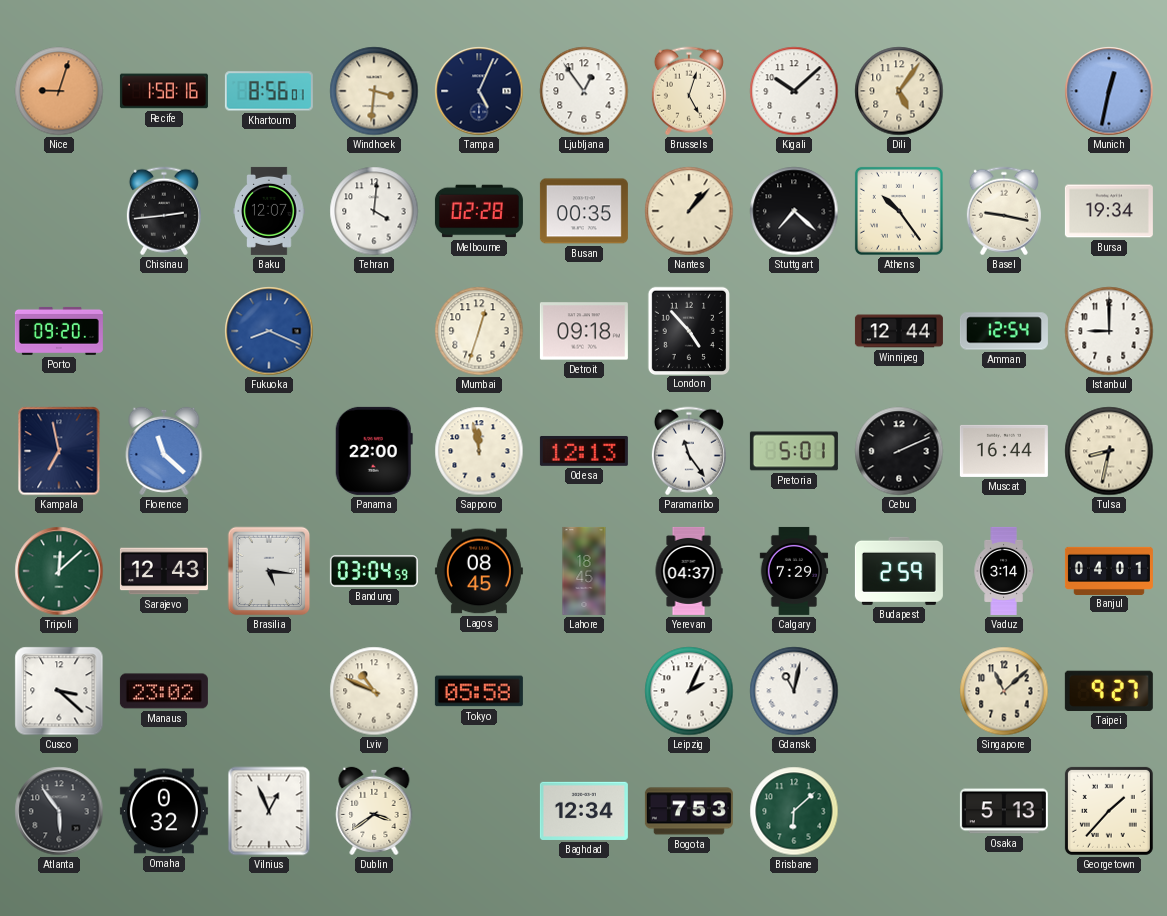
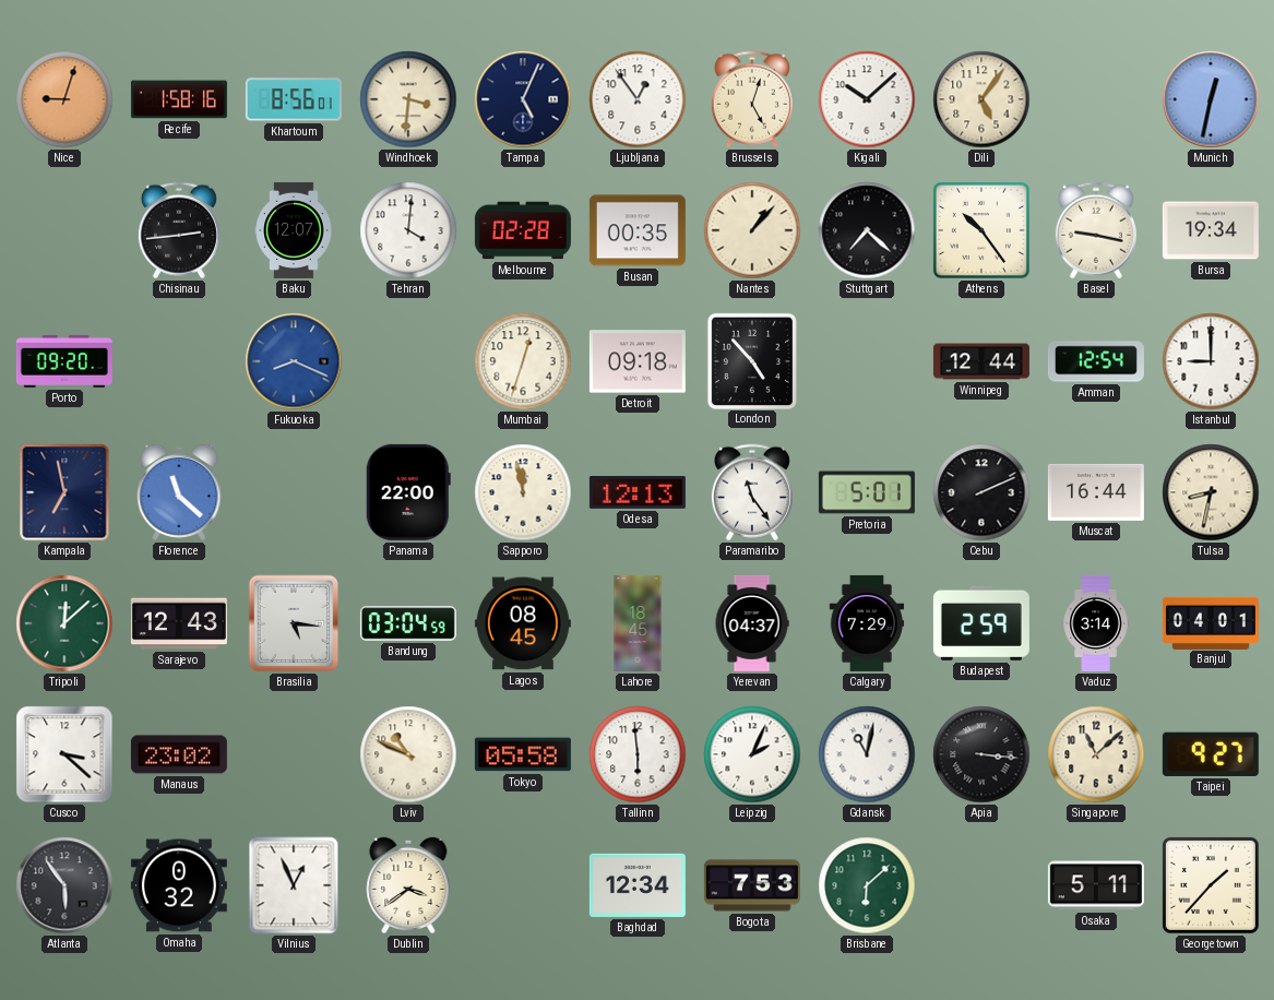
Tallinn: none -> 5:59 (638, 754)
Apia: none -> 3:16 (981, 754)
Osaka: 5:13 -> 5:11 (1096, 885)
